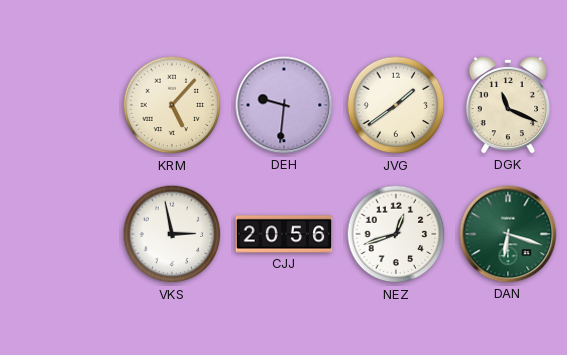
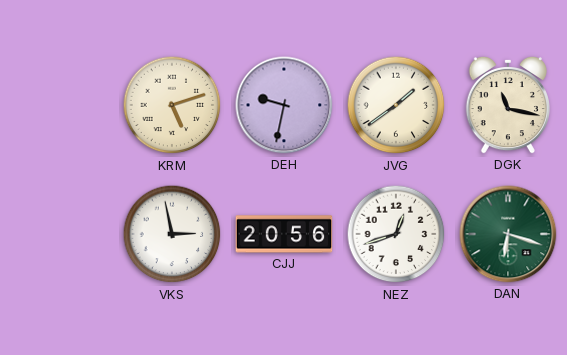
KRM: 5:07 -> 5:12 (172, 105)
DEH: 9:31 -> 9:32 (284, 105)
DGK: 11:19 -> 11:17 (508, 105)
